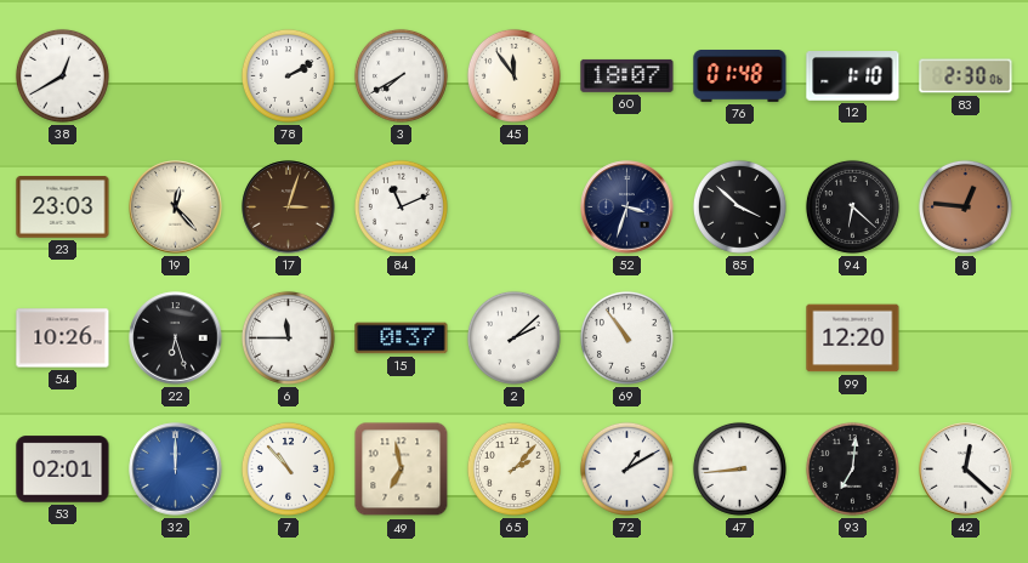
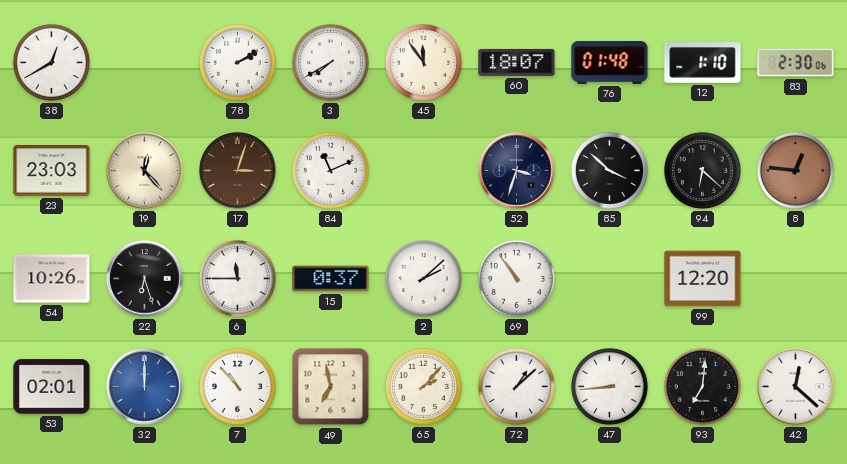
72: 1:10 -> 1:08 (516, 386)
